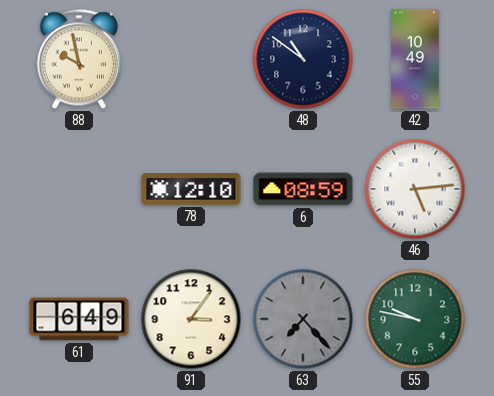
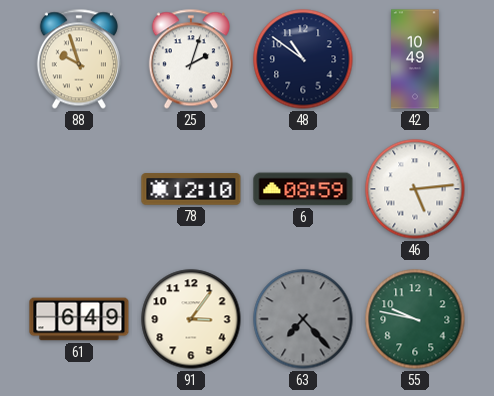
88: 9:58 -> 9:57 (79, 59)
25: none -> 2:03 (191, 59)
